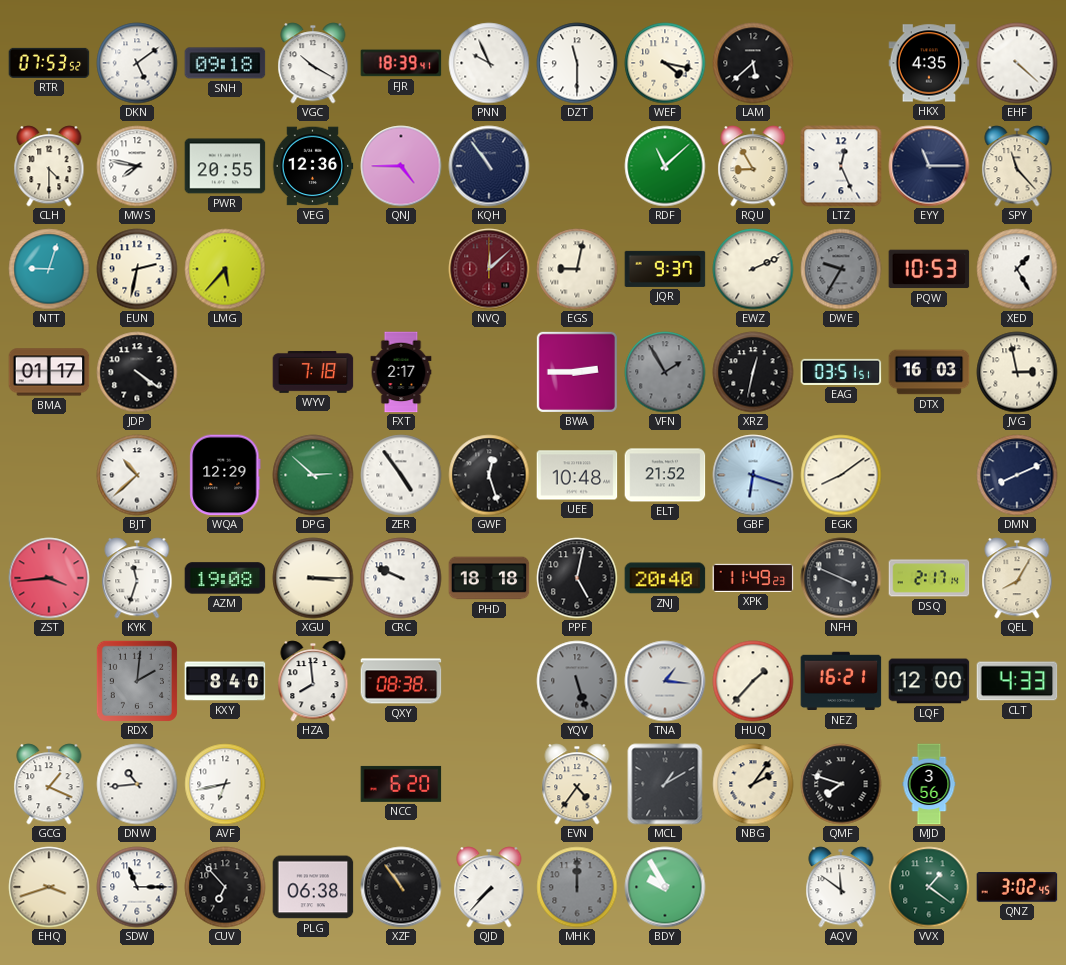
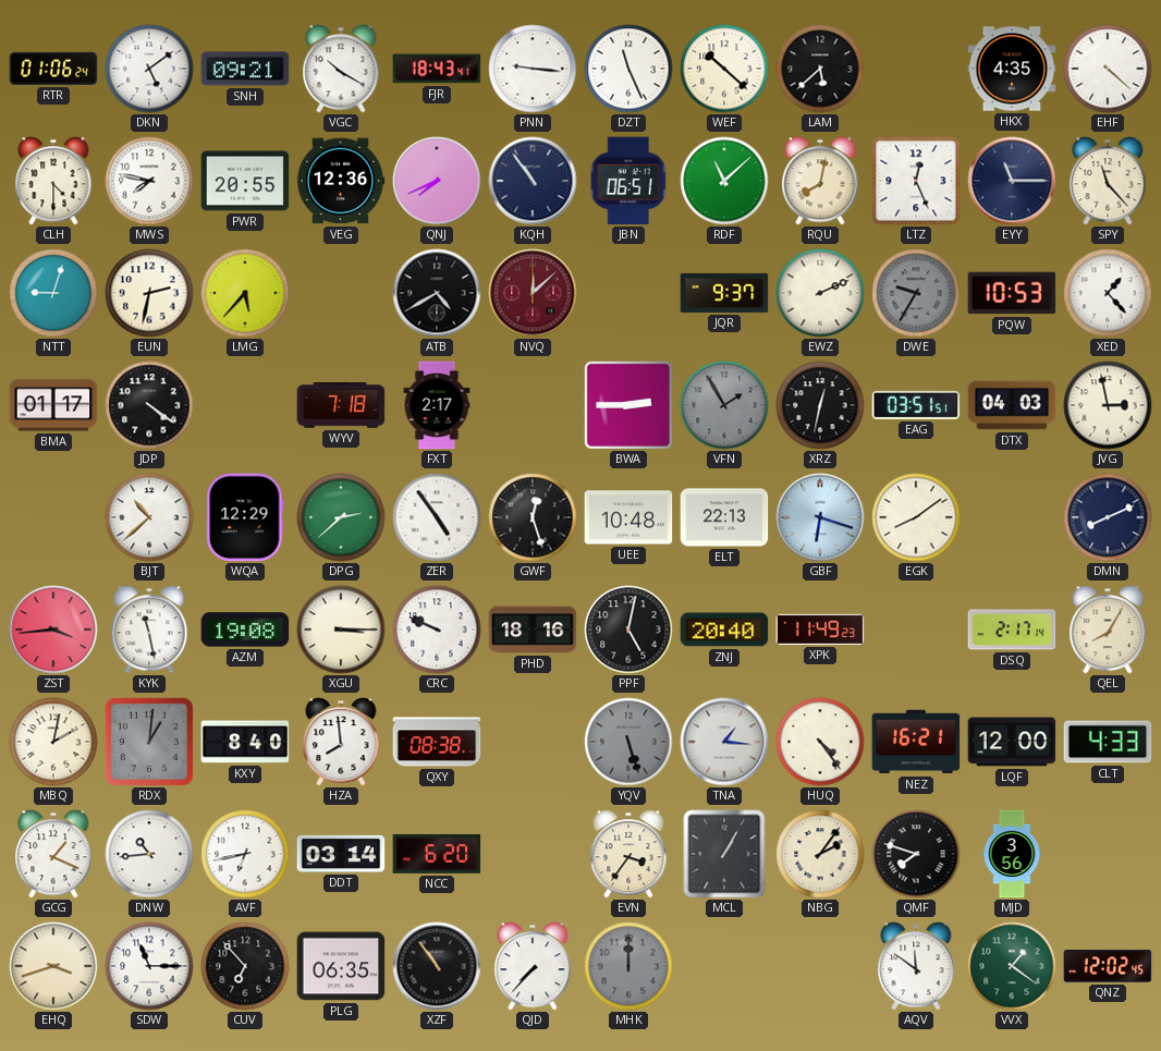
RTR: 07:53 -> 01:06 (53, 69)
SNH: 09:18 -> 09:21 (245, 69)
FJR: 18:39 -> 18:43 (437, 69)
PNN: 9:56 -> 9:16 (533, 69)
DZT: 11:30 -> 11:26 (628, 69)
WEF: 4:17 -> 10:22 (724, 69)
QNJ: 4:45 -> 7:41 (437, 181)
JBN: none -> 06:51 (628, 181)
RQU: 8:55 -> 8:02 (820, 181)
ATB: none -> 4:40 (437, 293)
EGS: 9:02 -> none (577, 269)
XED: 1:25 -> 1:23 (1108, 293)
DTX: 16:03 -> 04:03 (1012, 405)
DPG: 2:52 -> 2:38 (341, 517)
ELT: 21:52 -> 22:13 (724, 517)
KYK: 11:33 -> 11:28 (149, 630)
PHD: 18:18 -> 18:16 (533, 630)
NFH: 3:49 -> none (841, 578)
MBQ: none -> 2:02 (53, 742)
RDX: 2:01 -> 1:01 (149, 742)
HUQ: 1:37 -> 4:24 (820, 742)
DDT: none -> 03:14 (341, 854)
EVN: 4:36 -> 3:36 (628, 854)
MCL: 1:10 -> 1:05 (724, 854)
PLG: 06:38 -> 06:35 (341, 966)
BDY: 9:55 -> none (665, 887)
QNZ: 3:02 -> 12:02 (1108, 966)
